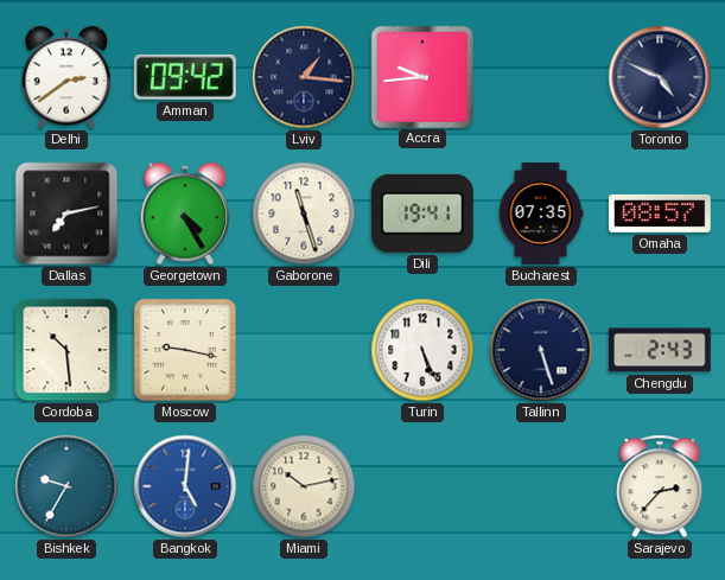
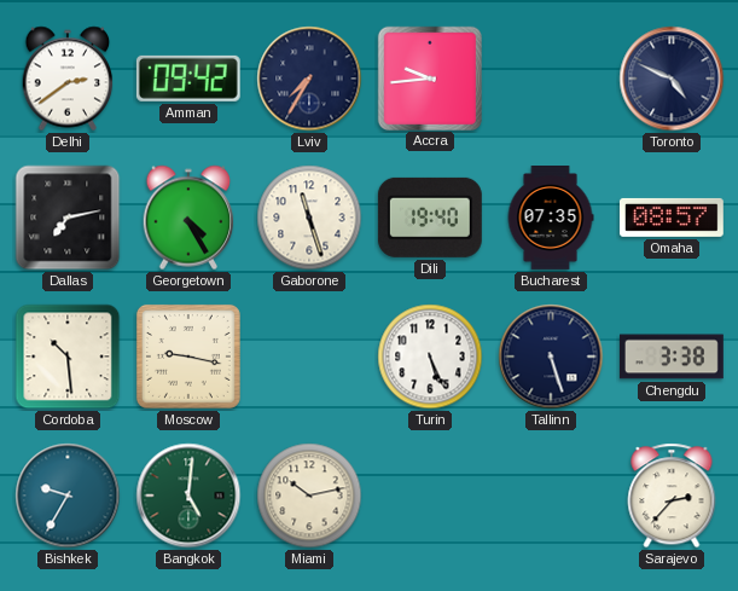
Lviv: 1:16 -> 7:35 (309, 79)
Dili: 19:41 -> 19:40 (430, 218)
Chengdu: 2:43 -> 3:38 (672, 357)
Bangkok dial: blue -> green (188, 496)
